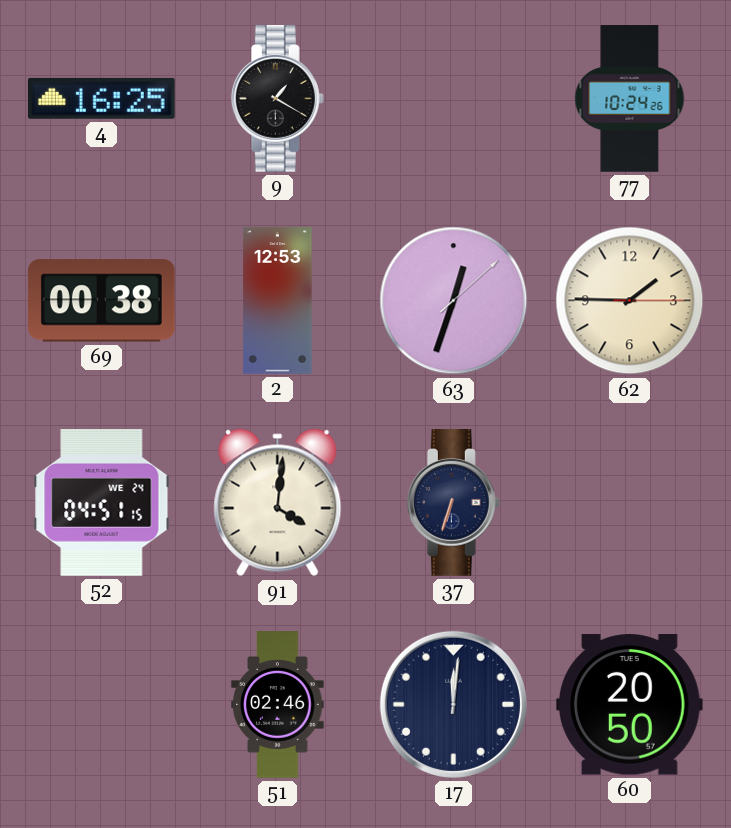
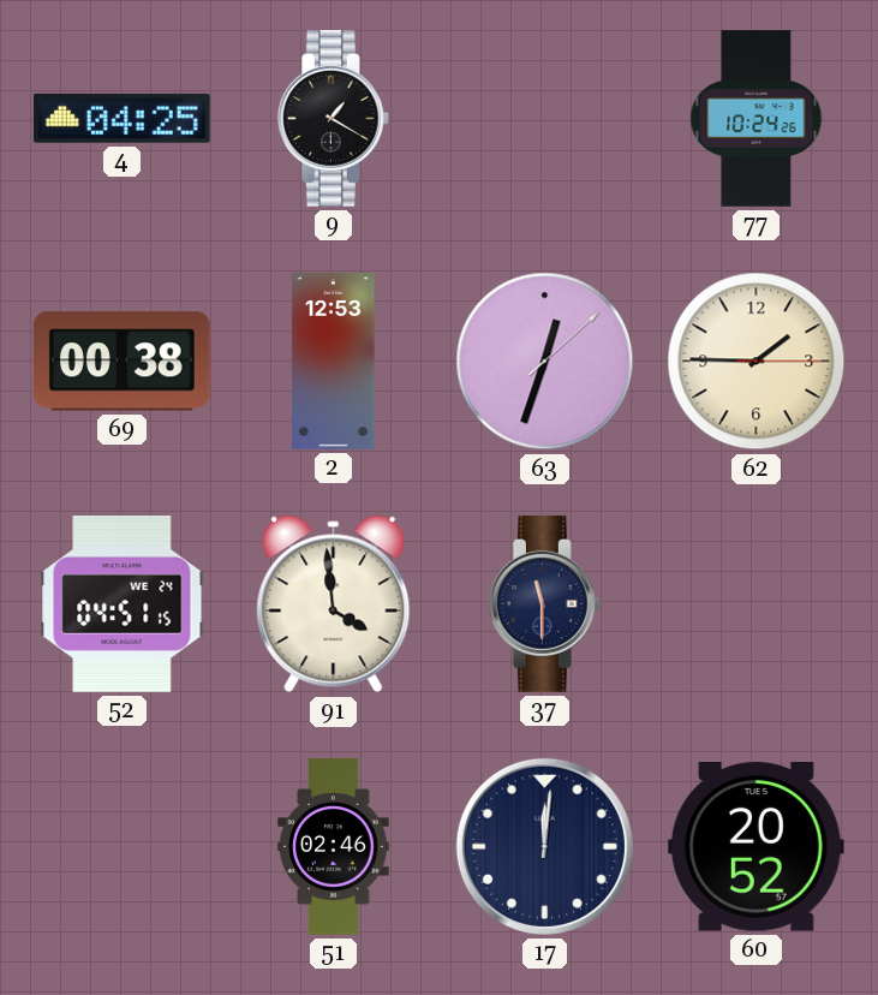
4: 16:25 -> 04:25 (121, 118)
91: 4:01 -> 3:59 (334, 604)
37: 6:33 -> 11:30 (544, 604)
60: 20:50 -> 20:52 (755, 847)
